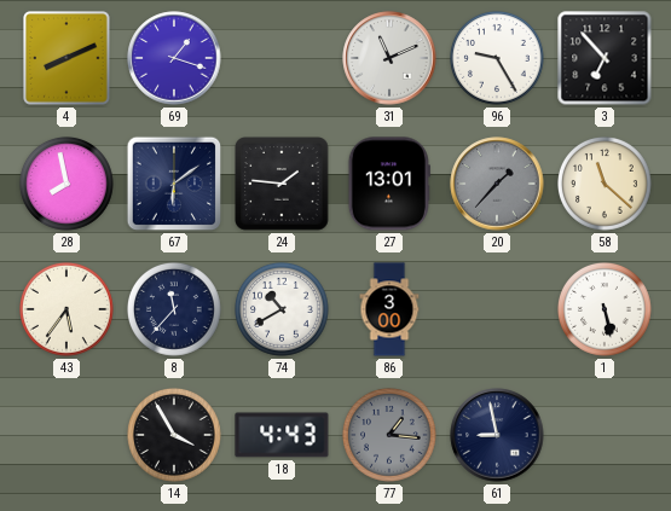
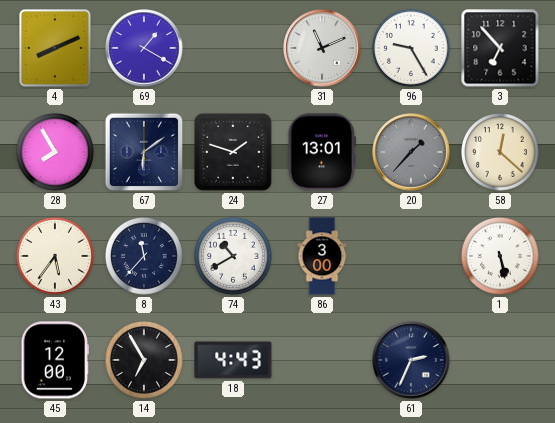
69: 1:18 -> 1:20 (144, 48)
28: 7:58 -> 7:55 (56, 153)
24: 1:46 -> 1:48 (233, 152)
58: 11:22 -> 12:22 (501, 153)
45: none -> 12:00 (54, 360)
14: 3:55 -> 6:55 (145, 361)
77: 1:16 -> none (391, 436)
61: 8:58 -> 2:34 (411, 360)
